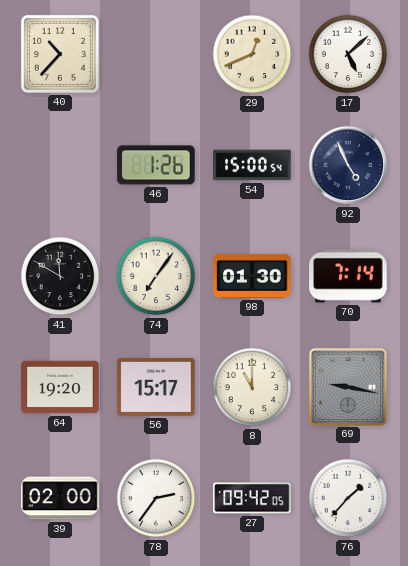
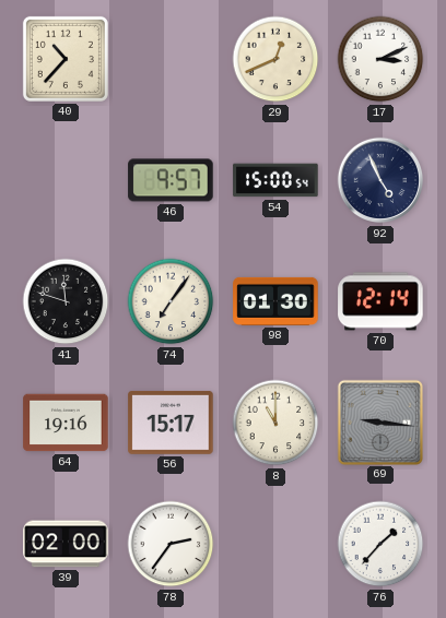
17: 5:08 -> 3:11 (380, 59)
46: 1:26 -> 9:57 (171, 180)
41: 11:50 -> 11:48 (66, 301)
70: 7:14 -> 12:14 (380, 301)
64: 19:20 -> 19:16 (66, 423)
69: 9:17 -> 9:16 (379, 421)
27: 09:42 -> none (252, 498)
